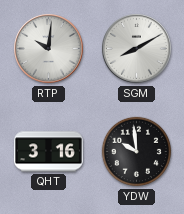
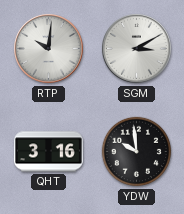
SGM: 8:10 -> 3:10 (137, 49)
